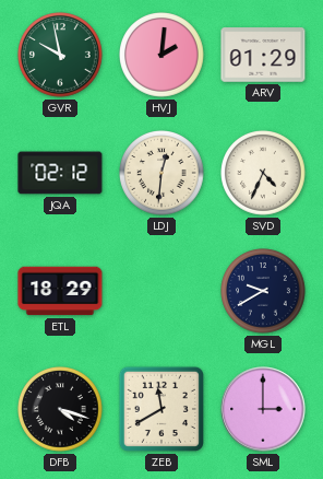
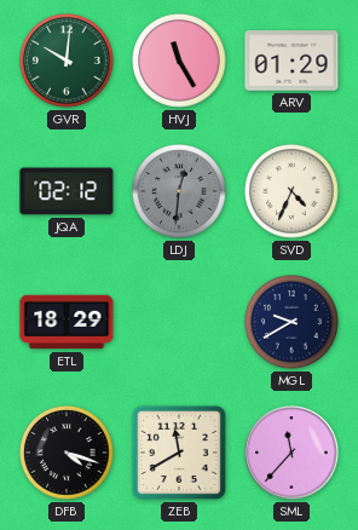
GVR: 9:58 -> 10:01 (68, 62)
HVJ: 2:01 -> 11:25 (180, 62)
LDJ dial: cream -> grey (180, 192)
SML: 3:00 -> 11:37 (291, 453)
